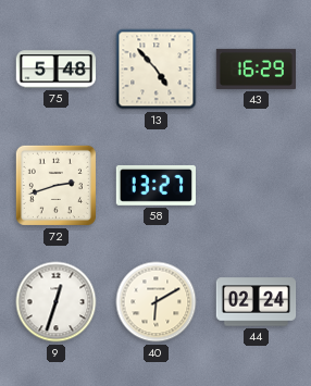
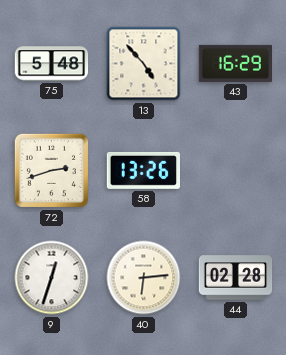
58: 13:27 -> 13:26 (143, 170)
40: 6:10 -> 6:14 (144, 278)
44: 02:24 -> 02:28 (236, 278)
